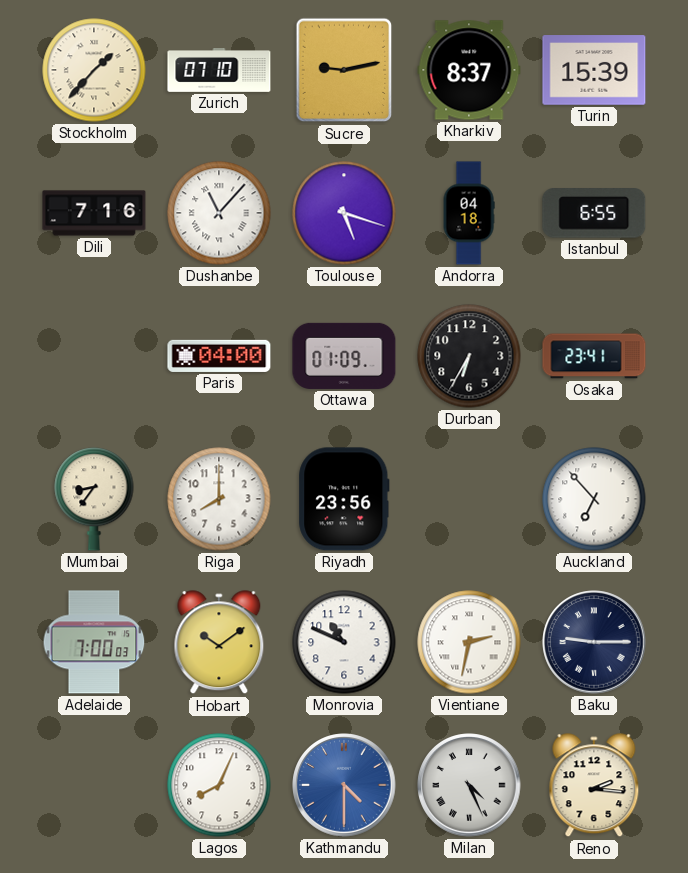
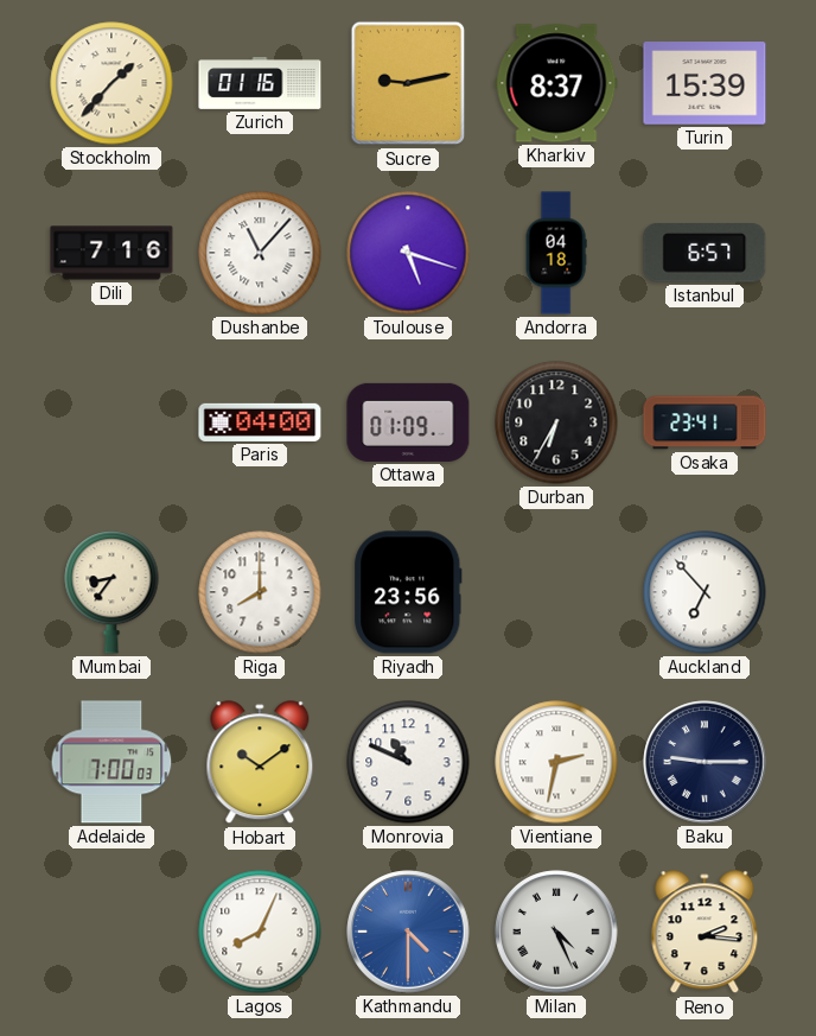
Zurich: 07:10 -> 01:16 (260, 84)
Istanbul: 6:55 -> 6:57 (705, 254)
